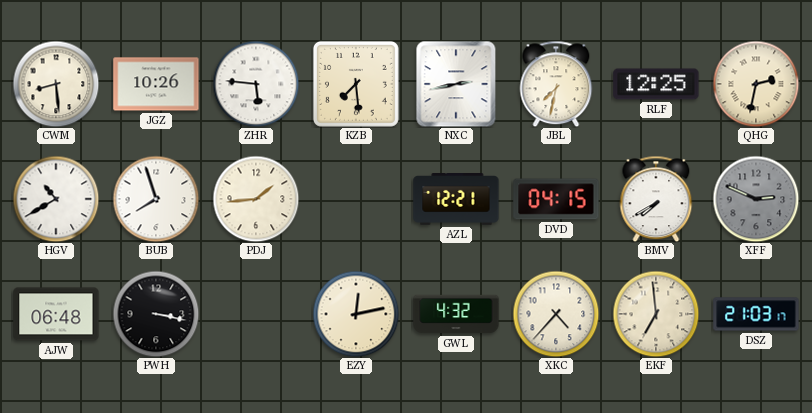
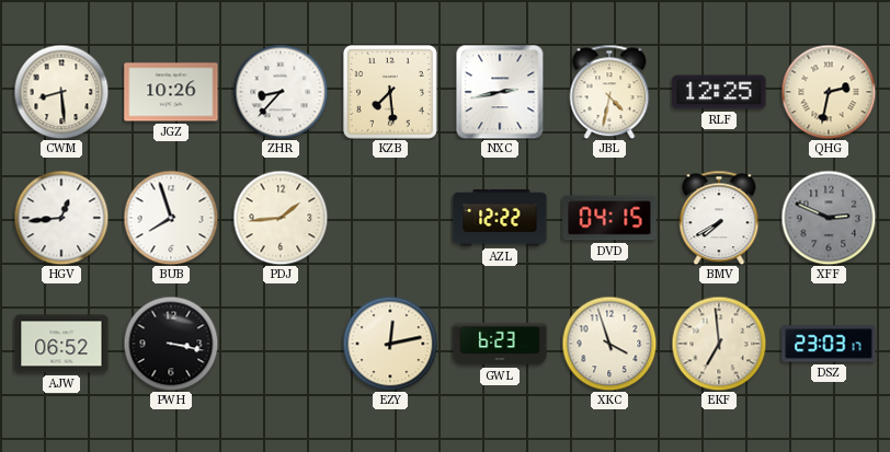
ZHR: 5:46 -> 8:37 (281, 92)
JBL: 7:32 -> 4:32 (609, 92)
HGV: 10:40 -> 12:44 (61, 218)
AZL: 12:21 -> 12:22 (500, 218)
AJW: 06:48 -> 06:52 (61, 344)
GWL: 4:32 -> 6:23 (500, 344)
XKC: 4:37 -> 3:57 (609, 344)
DSZ: 21:03 -> 23:03 (829, 344)
